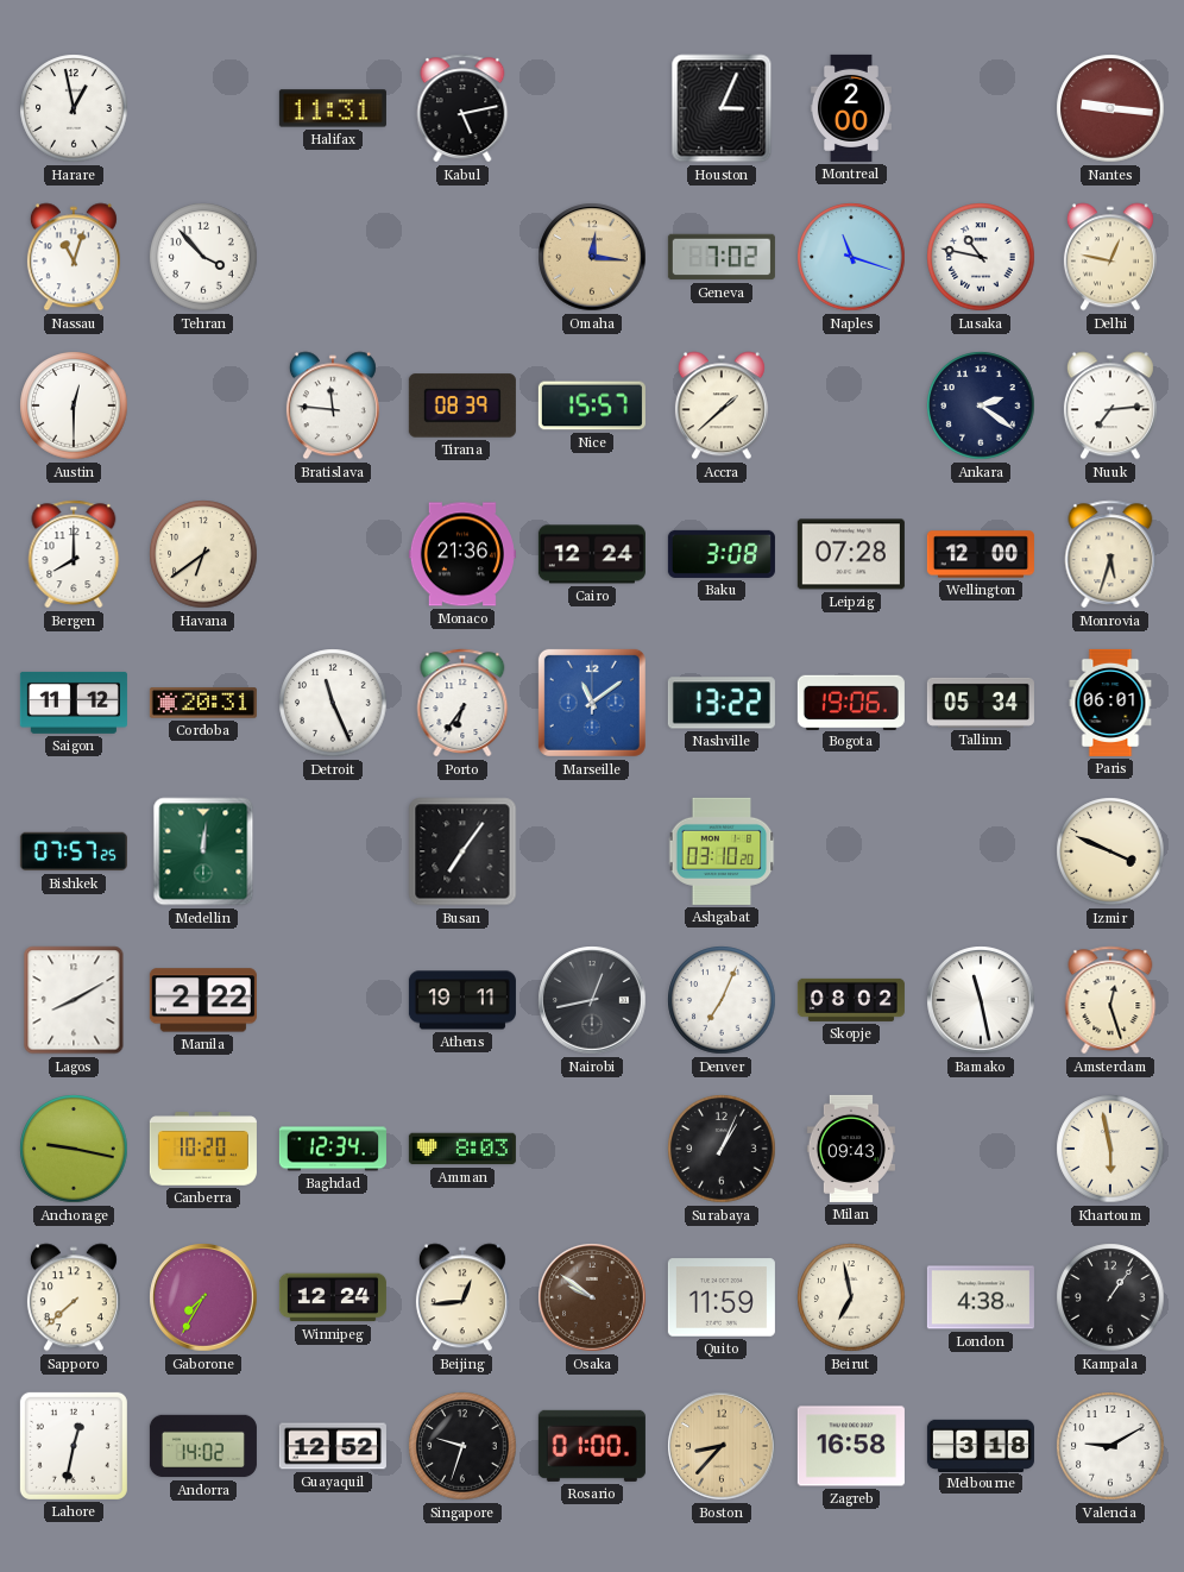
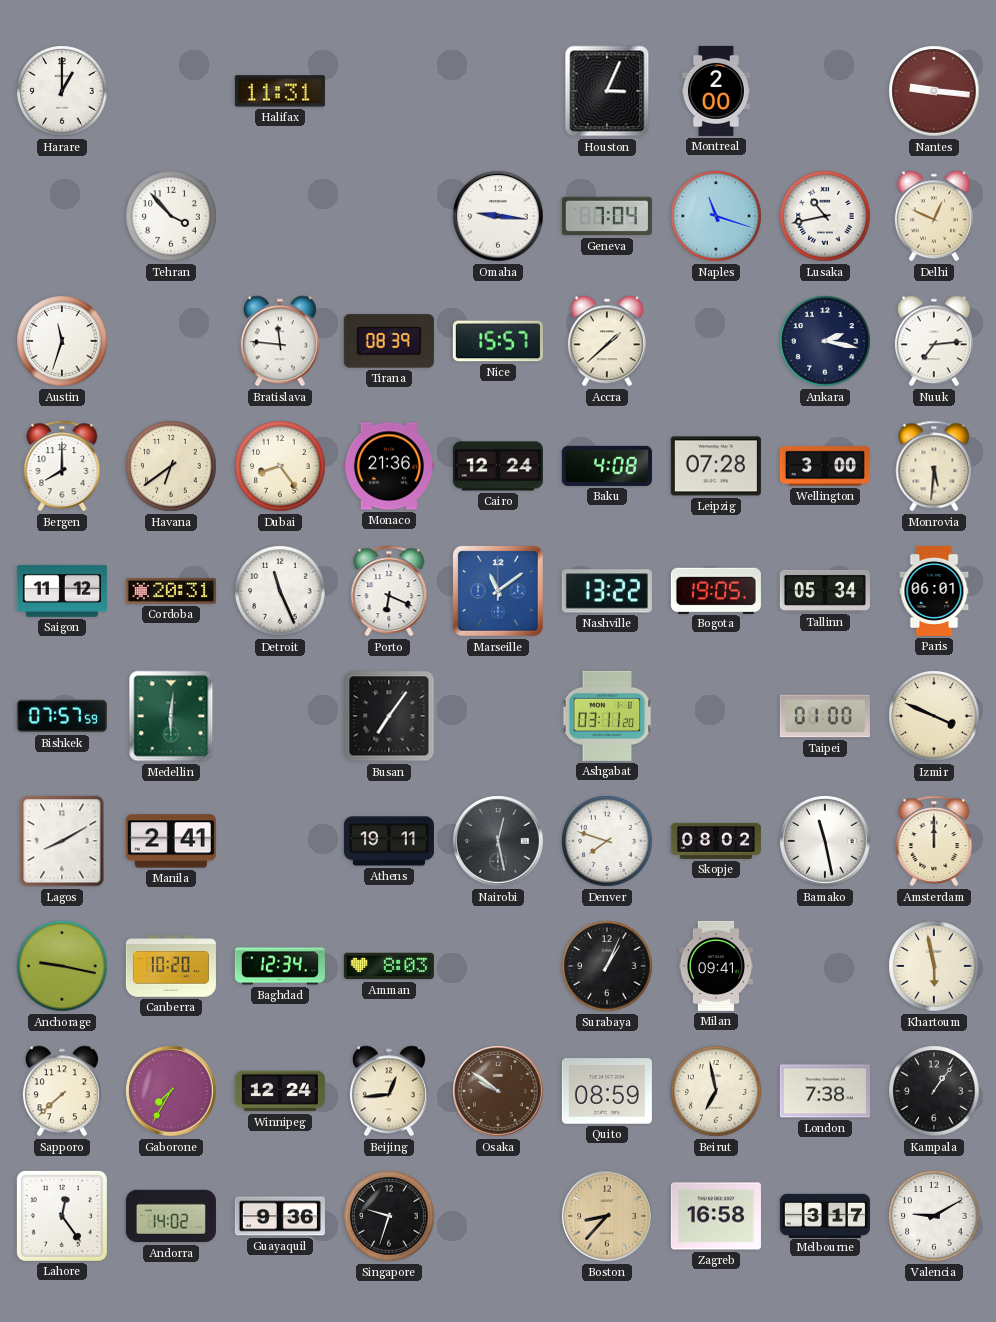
Harare: 12:58 -> 1:00 (62, 91)
Kabul: 5:13 -> none (462, 108)
Nassau: 11:03 -> none (74, 257)
Omaha: 12:16 -> 9:16 (498, 216)
Omaha dial: champagne -> white (498, 216)
Geneva: 7:02 -> 7:04 (607, 216)
Lusaka: 10:47 -> 10:43 (825, 216)
Delhi: 12:47 -> 12:49 (934, 216)
Austin: 12:30 -> 11:33 (62, 341)
Ankara: 2:21 -> 2:17 (825, 341)
Dubai: none -> 8:24 (280, 466)
Baku: 3:08 -> 4:08 (607, 466)
Wellington: 12:00 -> 3:00 (825, 466)
Monrovia: 5:33 -> 5:31 (934, 466)
Porto: 6:36 -> 6:19 (389, 591)
Bogota: 19:06 -> 19:05 (716, 590)
Bishkek: 07:57:25 -> 07:57:59 (62, 716)
Medellin: 12:01 -> 6:01 (171, 716)
Ashgabat: 03:10 -> 03:11 (607, 716)
Taipei: none -> 01:00 (825, 716)
Manila: 2:22 -> 2:41 (171, 841)
Nairobi: 12:43 -> 12:28 (498, 841)
Denver: 7:04 -> 7:48 (607, 841)
Amsterdam: 12:27 -> 12:00 (934, 841)
Milan: 09:43 -> 09:41 (716, 966)
Quito: 11:59 -> 08:59 (607, 1091)
London: 4:38 -> 7:38 (825, 1091)
Lahore: 12:32 -> 12:24 (62, 1216)
Guayaquil: 12:52 -> 9:36 (280, 1216)
Rosario: 01:00 -> none (592, 1446)
Melbourne: 3:18 -> 3:17 (825, 1215)
